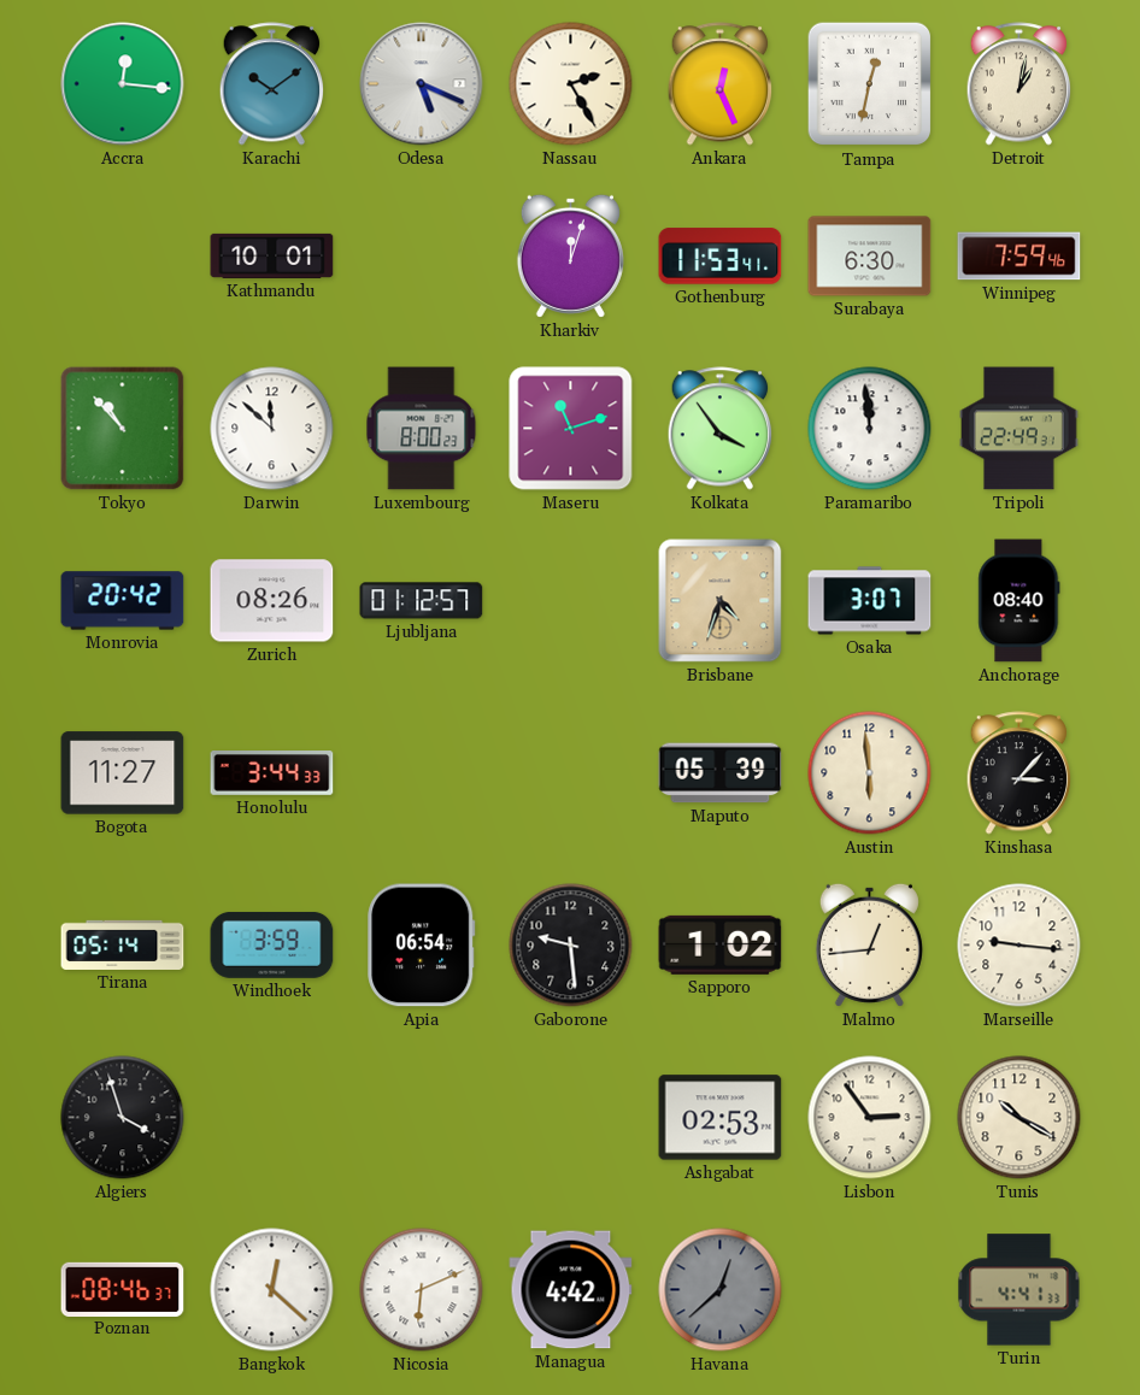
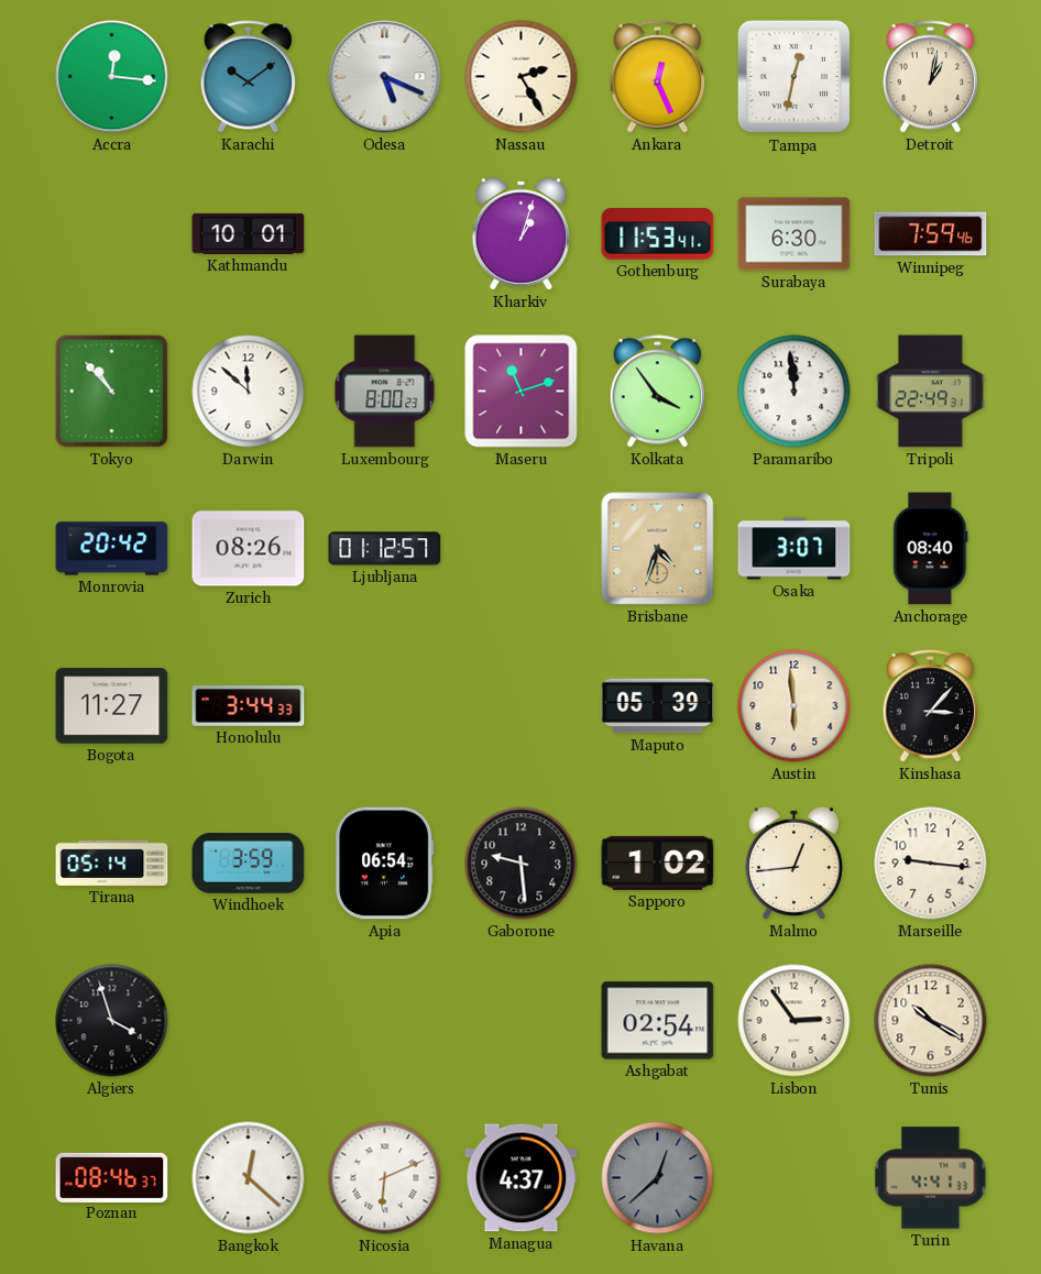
Kharkiv: 12:03 -> 1:03 (520, 233)
Ashgabat: 02:53 -> 02:54 (658, 1021)
Managua: 4:42 -> 4:37 (522, 1178)
